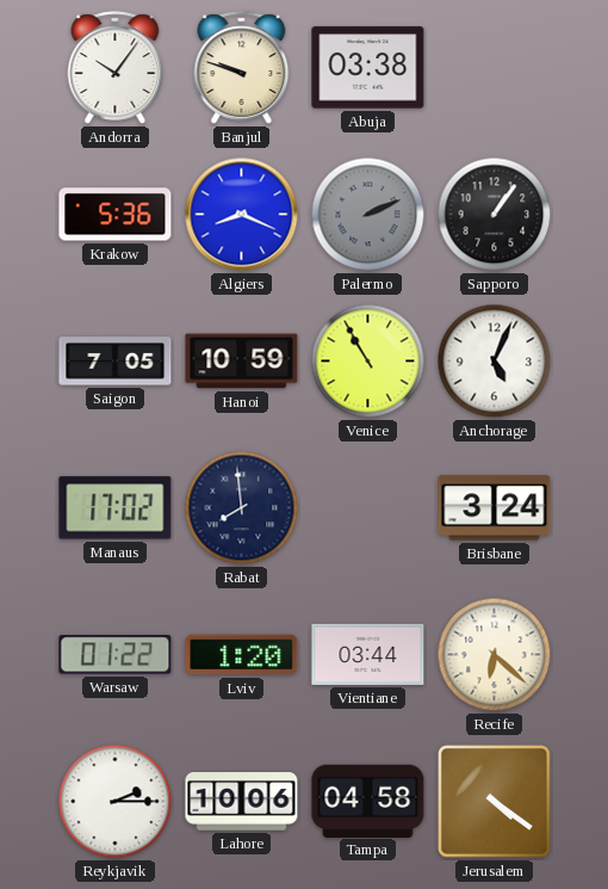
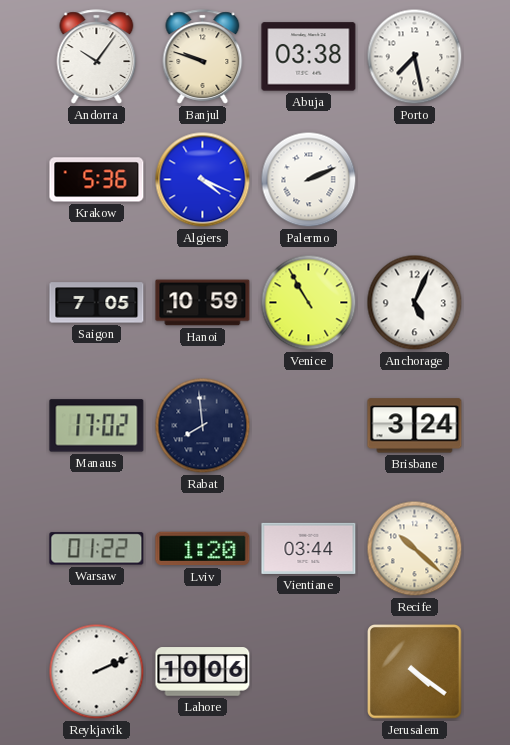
Porto: none -> 7:28 (415, 57)
Algiers: 8:19 -> 4:19 (203, 180)
Palermo dial: grey -> white (309, 180)
Sapporo: 1:06 -> none (495, 215)
Recife: 6:22 -> 10:22 (415, 549)
Reykjavik: 2:15 -> 2:11 (97, 672)
Tampa: 04:58 -> none (368, 801)
